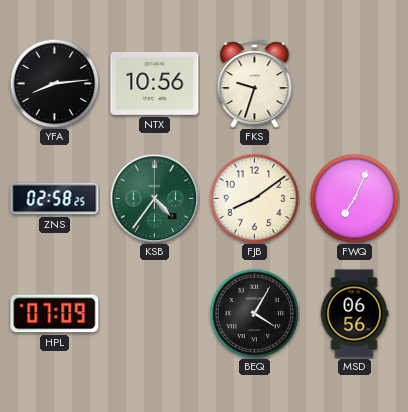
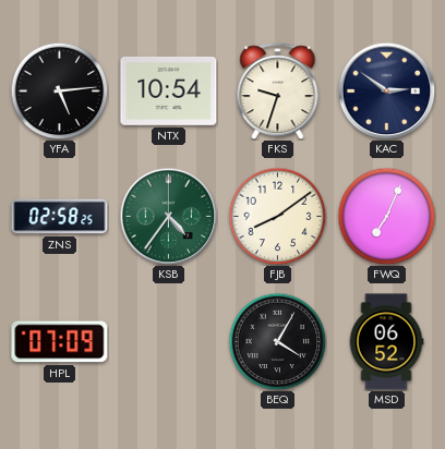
YFA: 8:14 -> 5:14 (59, 90)
NTX: 10:56 -> 10:54 (169, 90)
KAC: none -> 2:51 (386, 90)
MSD: 06:56 -> 06:52 (386, 342)
